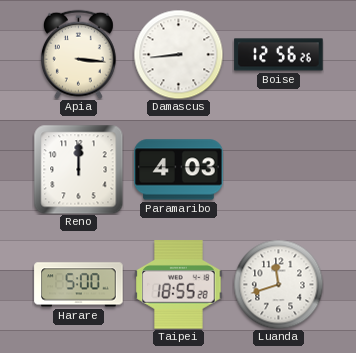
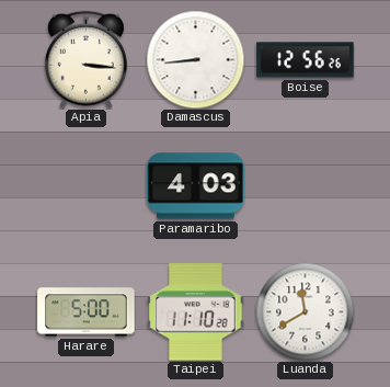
Reno: 12:00 -> none (78, 169)
Taipei: 18:55 -> 11:10 (196, 312)
Luanda: 11:42 -> 11:40 (305, 311)
